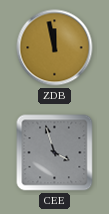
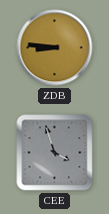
ZDB: 11:58 -> 8:46 (55, 48)
